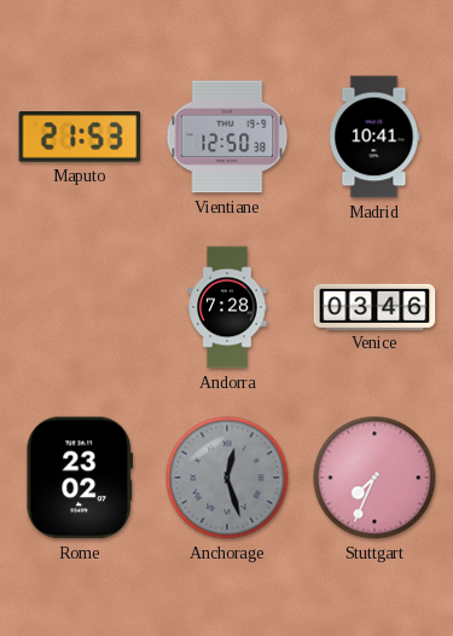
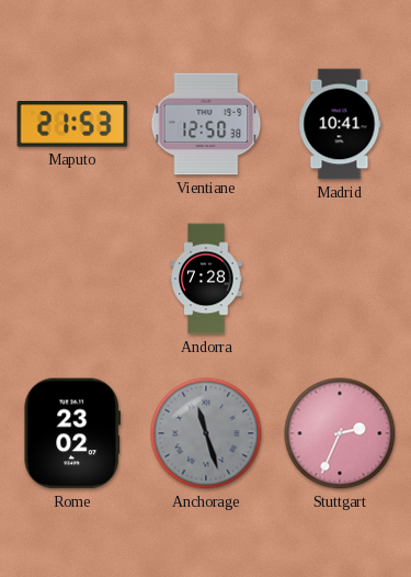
Venice: 03:46 -> none (374, 306)
Anchorage: 12:27 -> 11:27 (206, 433)
Stuttgart: 7:34 -> 2:34 (340, 433)
